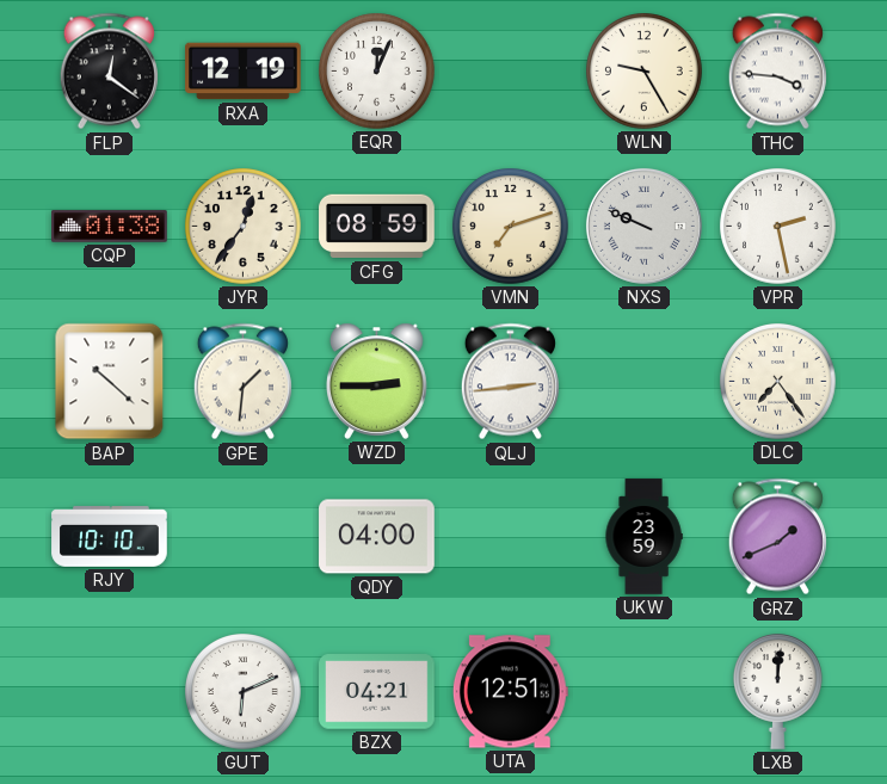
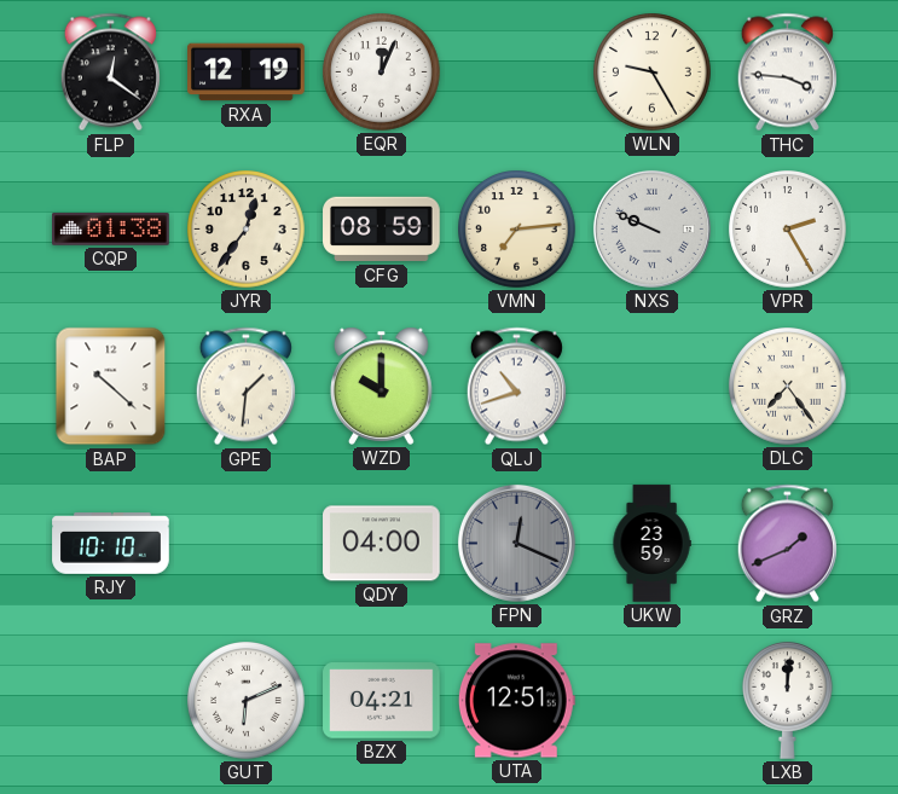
VMN: 7:12 -> 7:14 (517, 230)
VPR: 2:28 -> 2:25 (788, 230)
WZD: 2:45 -> 10:00 (382, 386)
QLJ: 2:44 -> 10:42 (516, 387)
FPN: none -> 12:19 (516, 543)
